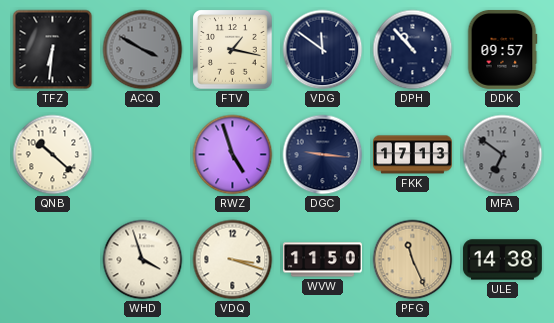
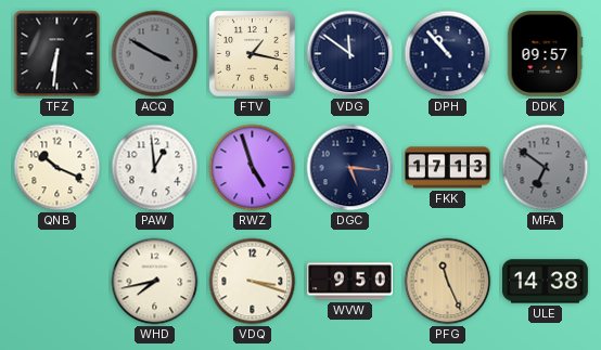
QNB: 10:22 -> 10:19 (57, 168)
PAW: none -> 12:59 (155, 168)
DGC: 9:16 -> 5:16 (350, 168)
WHD: 3:57 -> 7:43 (155, 282)
WVW: 11:50 -> 9:50 (350, 282)
